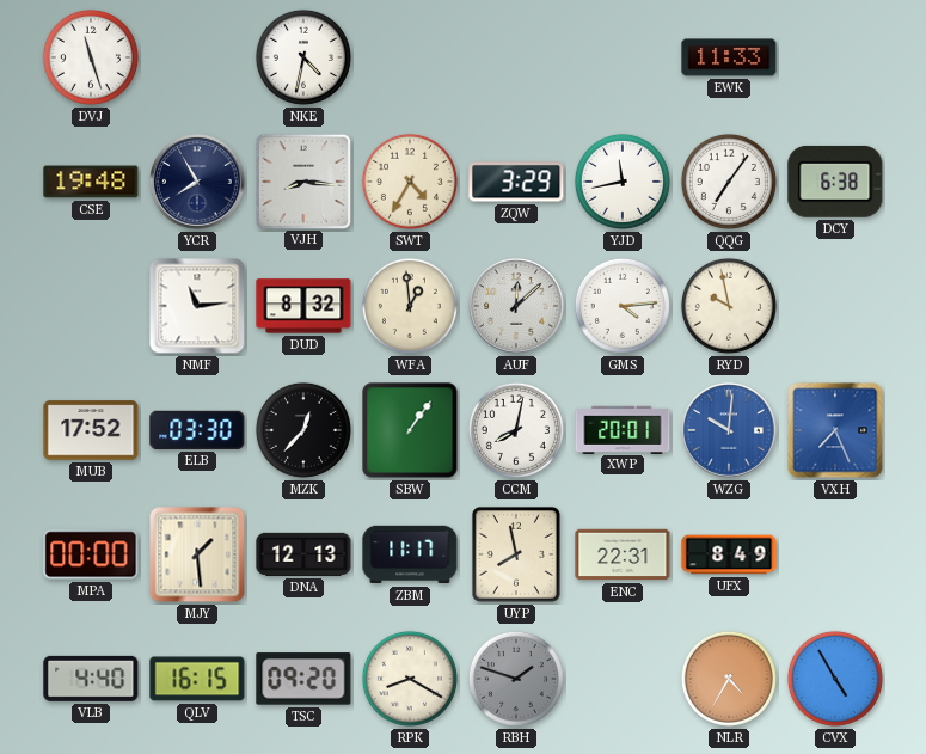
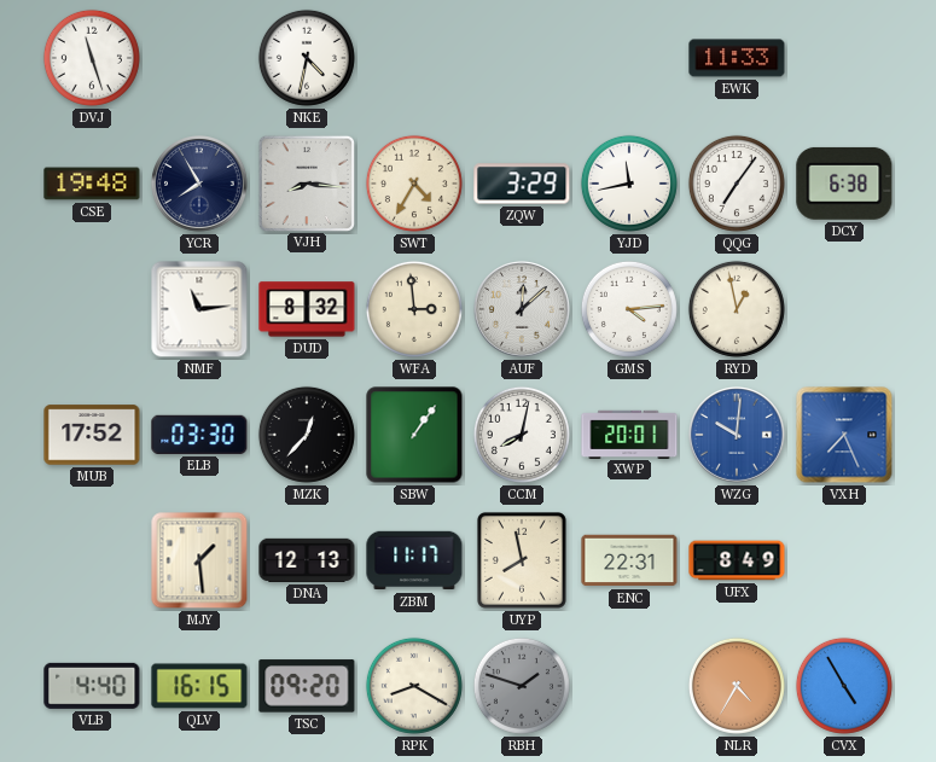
WFA: 12:59 -> 2:59 (414, 309)
RYD: 9:58 -> 12:58 (737, 309)
MPA: 00:00 -> none (91, 554)
